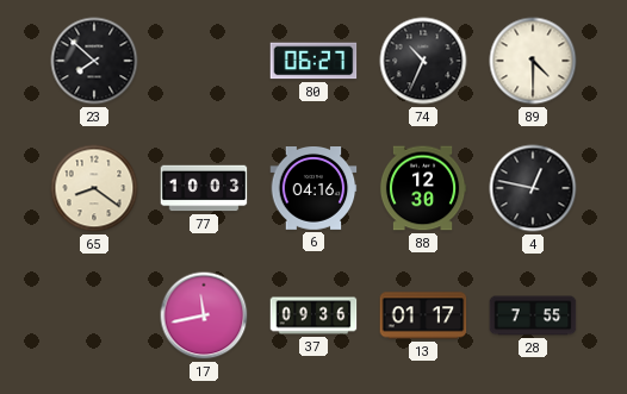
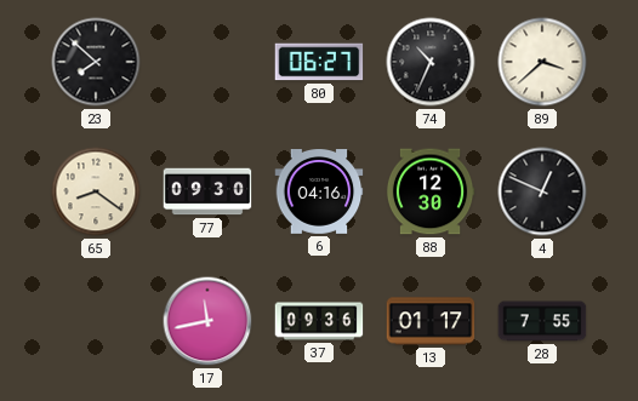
89: 4:30 -> 3:38 (542, 62)
77: 10:03 -> 09:30 (207, 191)
4: 12:47 -> 12:49 (542, 191)
